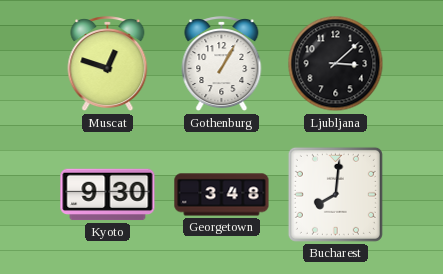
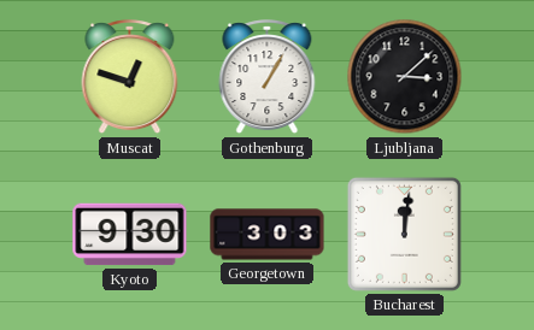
Georgetown: 3:48 -> 3:03 (268, 235)
Bucharest: 8:01 -> 12:01 (404, 234)
